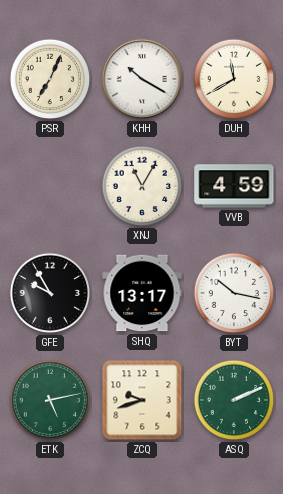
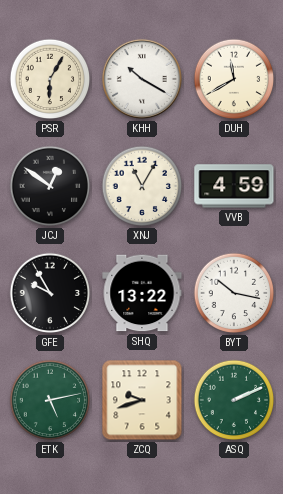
PSR: 7:04 -> 6:05 (50, 79)
JCJ: none -> 12:51 (50, 186)
SHQ: 13:17 -> 13:22 (142, 293)
